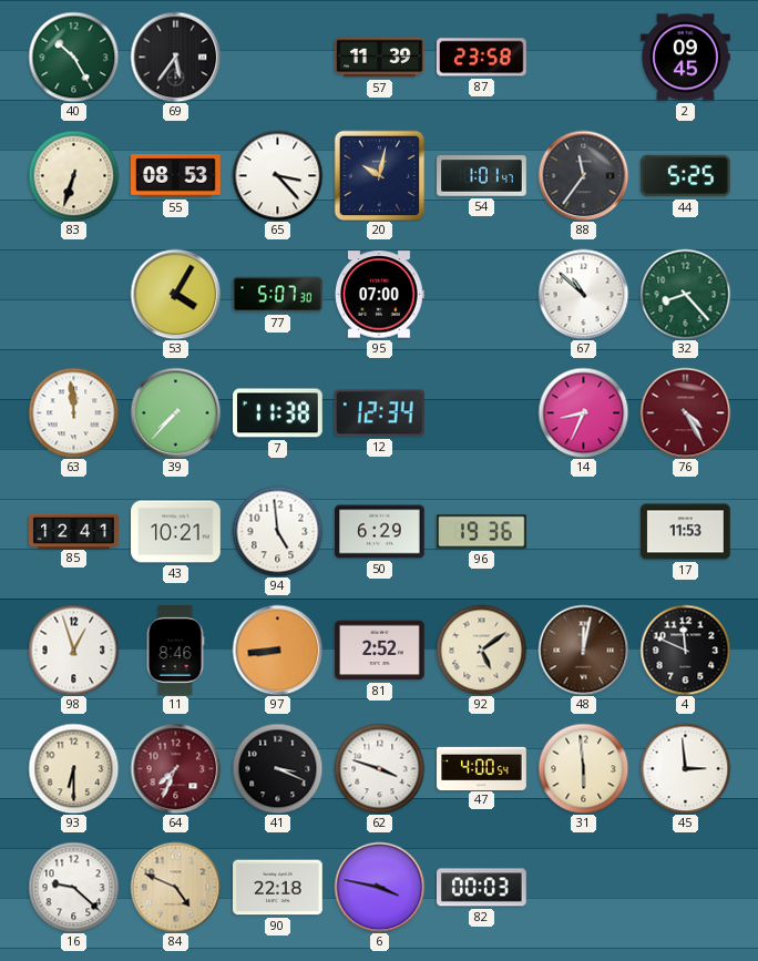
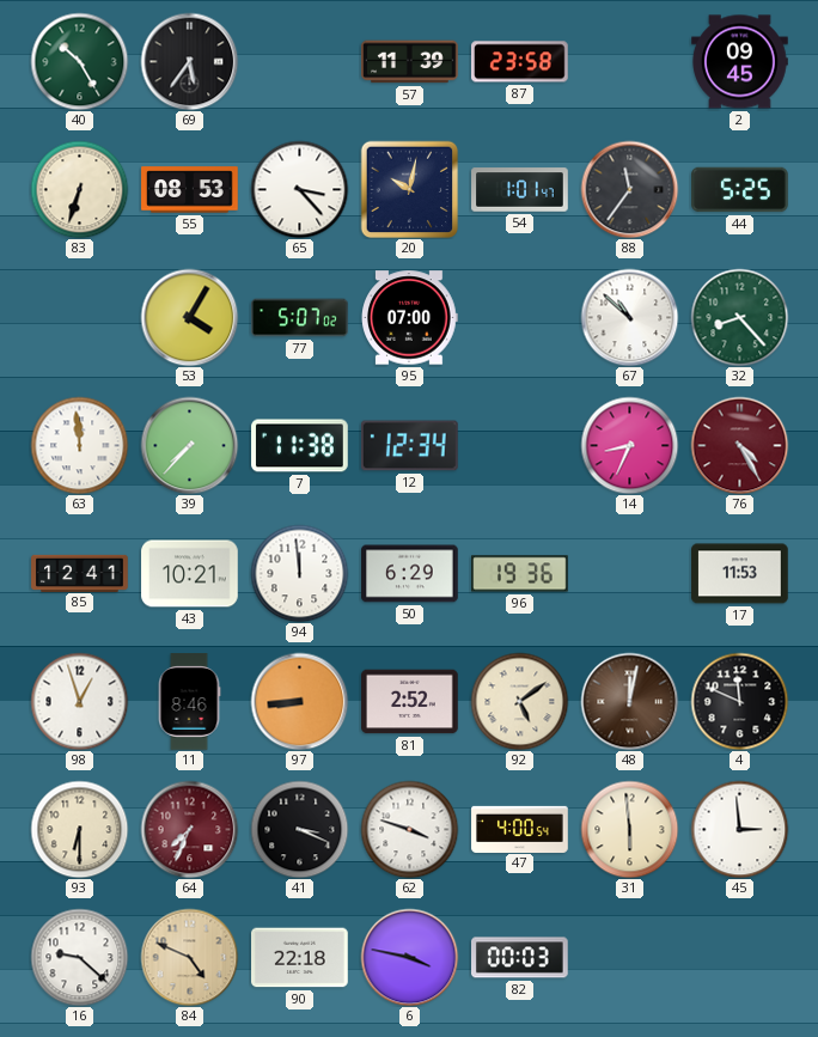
77: 5:07:30 -> 5:07:02 (300, 318)
94: 4:59 -> 11:59 (299, 573)
